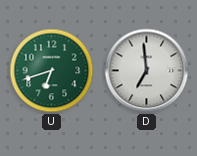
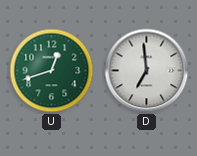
U: 6:42 -> 12:42 (52, 71)
